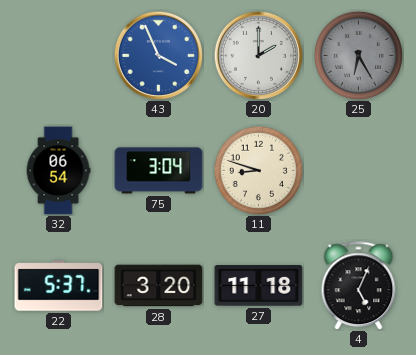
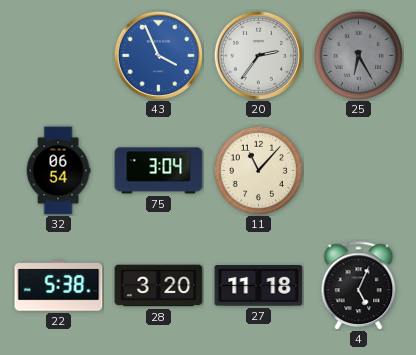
20: 2:00 -> 2:36 (258, 55)
11: 8:48 -> 11:07 (258, 170)
22: 5:37 -> 5:38 (59, 286)
